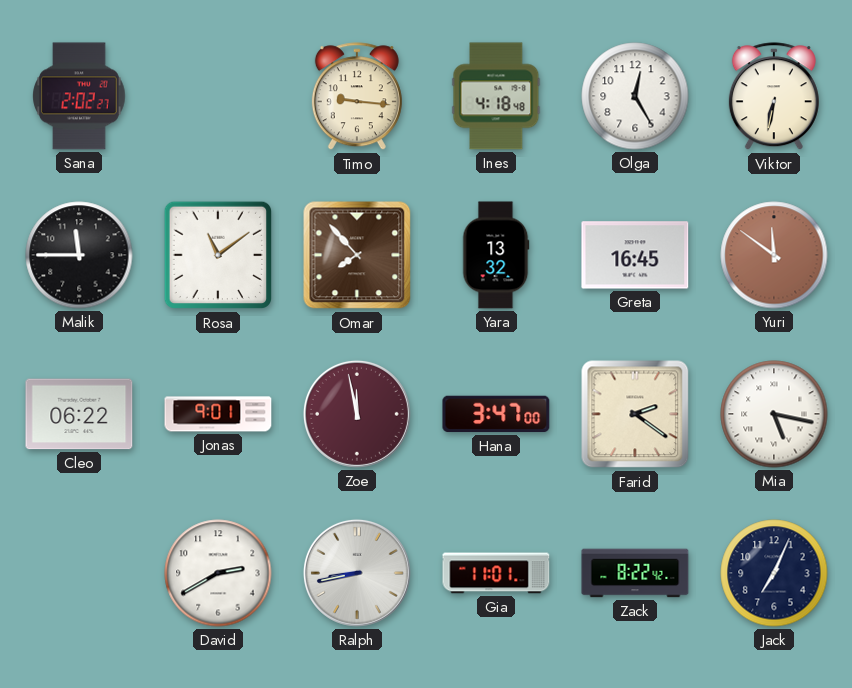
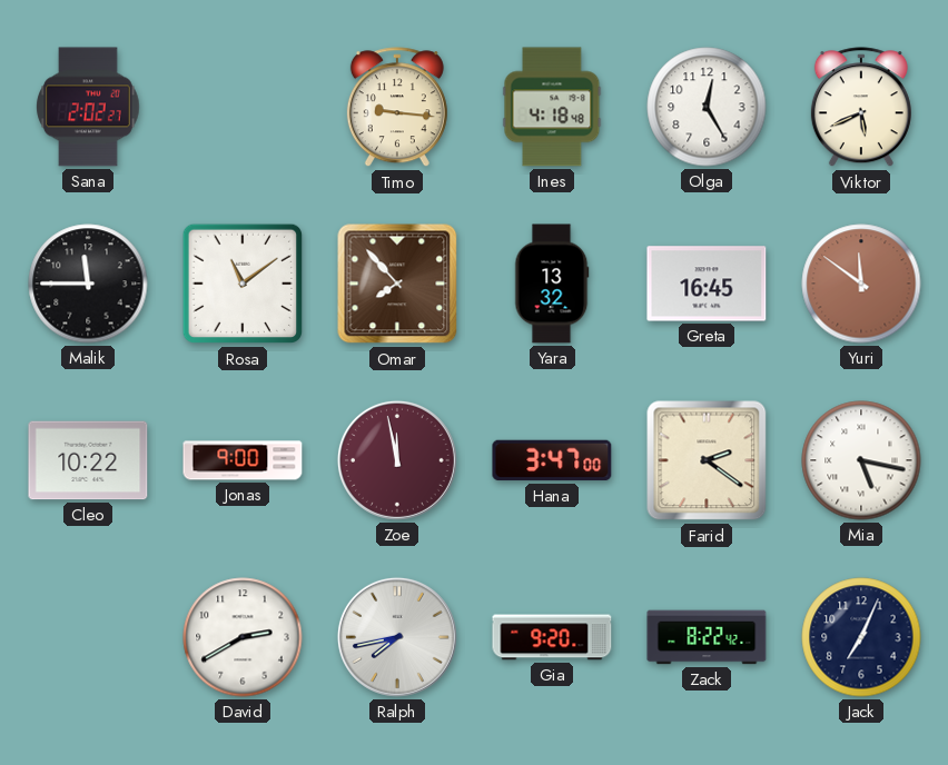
Viktor: 6:32 -> 5:41 (861, 108)
Cleo: 06:22 -> 10:22 (88, 460)
Jonas: 9:01 -> 9:00 (243, 460)
Ralph: 8:43 -> 7:43 (397, 637)
Gia: 11:01 -> 9:20 (552, 637)
